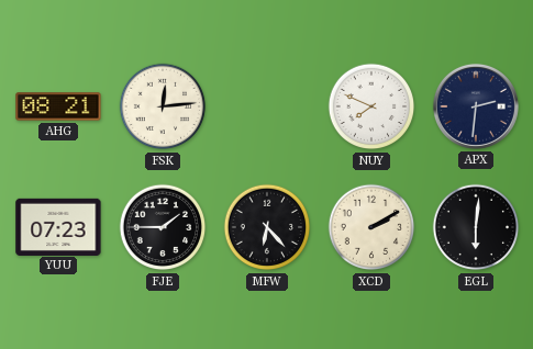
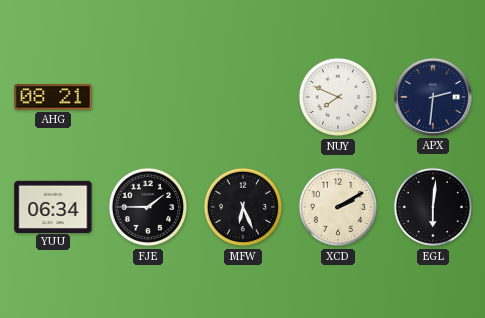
FSK: 12:14 -> none (163, 106)
YUU: 07:23 -> 06:34 (53, 206)
MFW: 6:23 -> 6:26 (243, 207)
